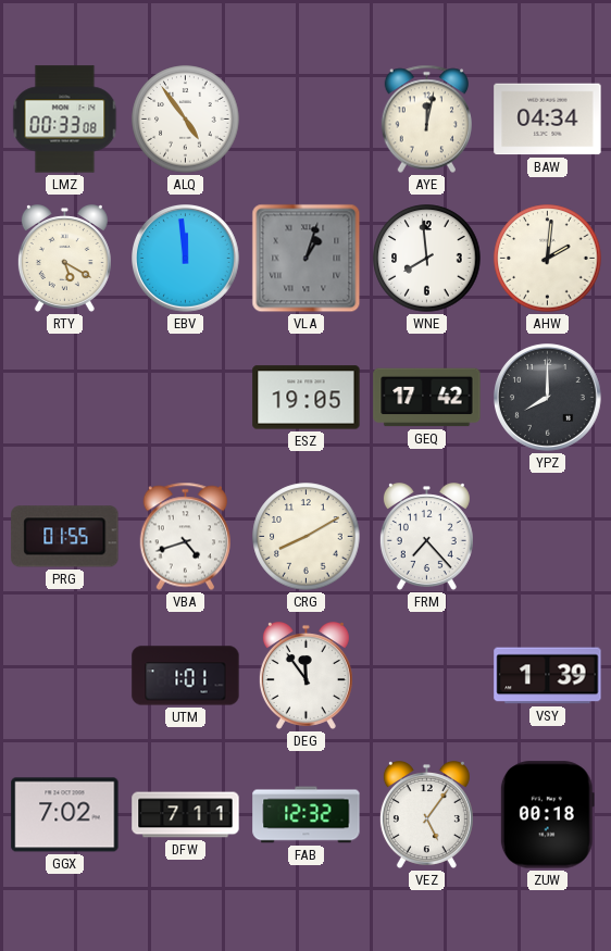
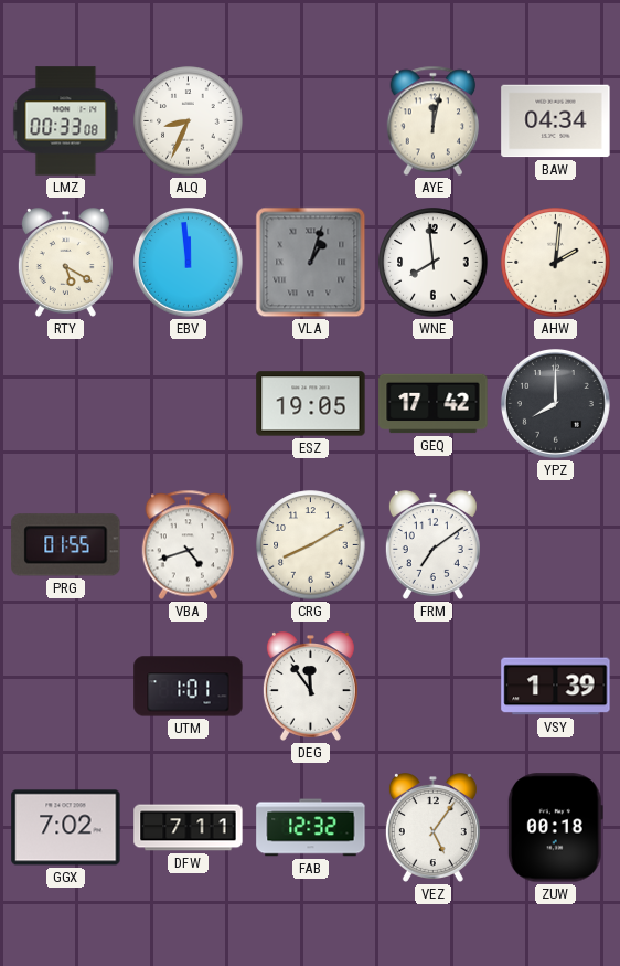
ALQ: 4:54 -> 8:34 (189, 121)
FRM: 7:23 -> 7:09 (432, 545)
